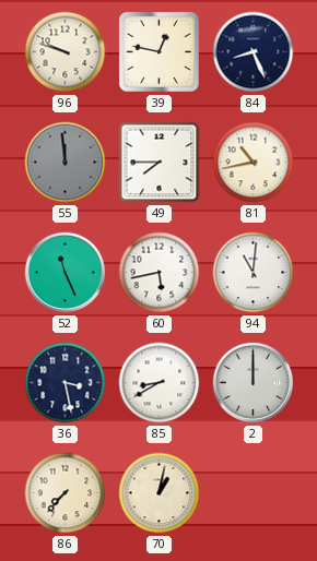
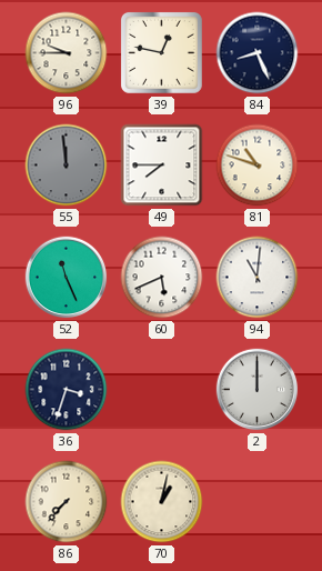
96: 9:48 -> 9:45 (67, 53)
81: 10:43 -> 10:48 (258, 166)
60: 5:43 -> 5:41 (162, 278)
36: 3:28 -> 3:33 (67, 390)
85: 8:40 -> none (160, 383)
